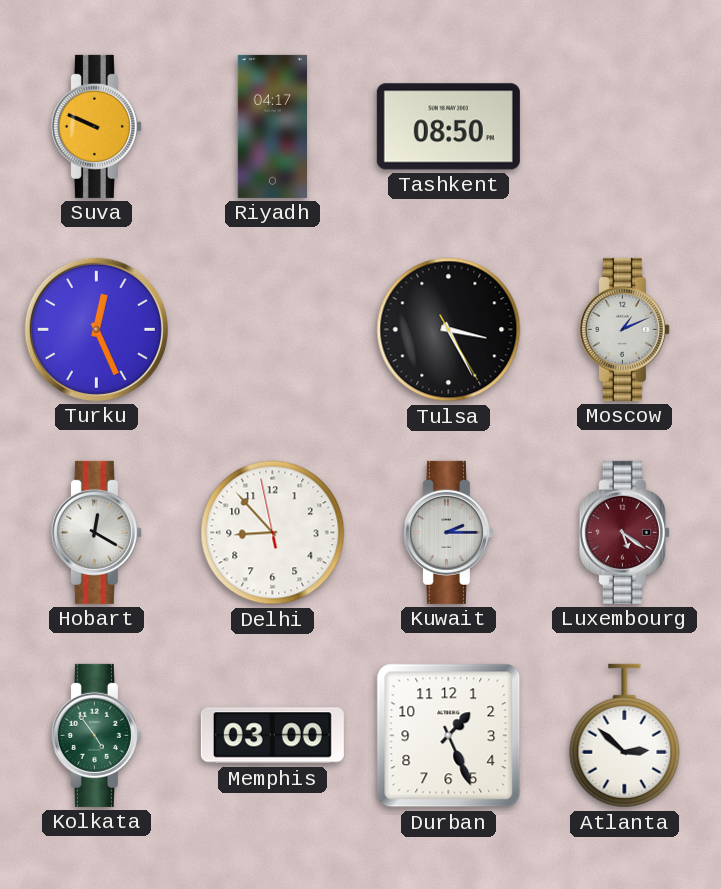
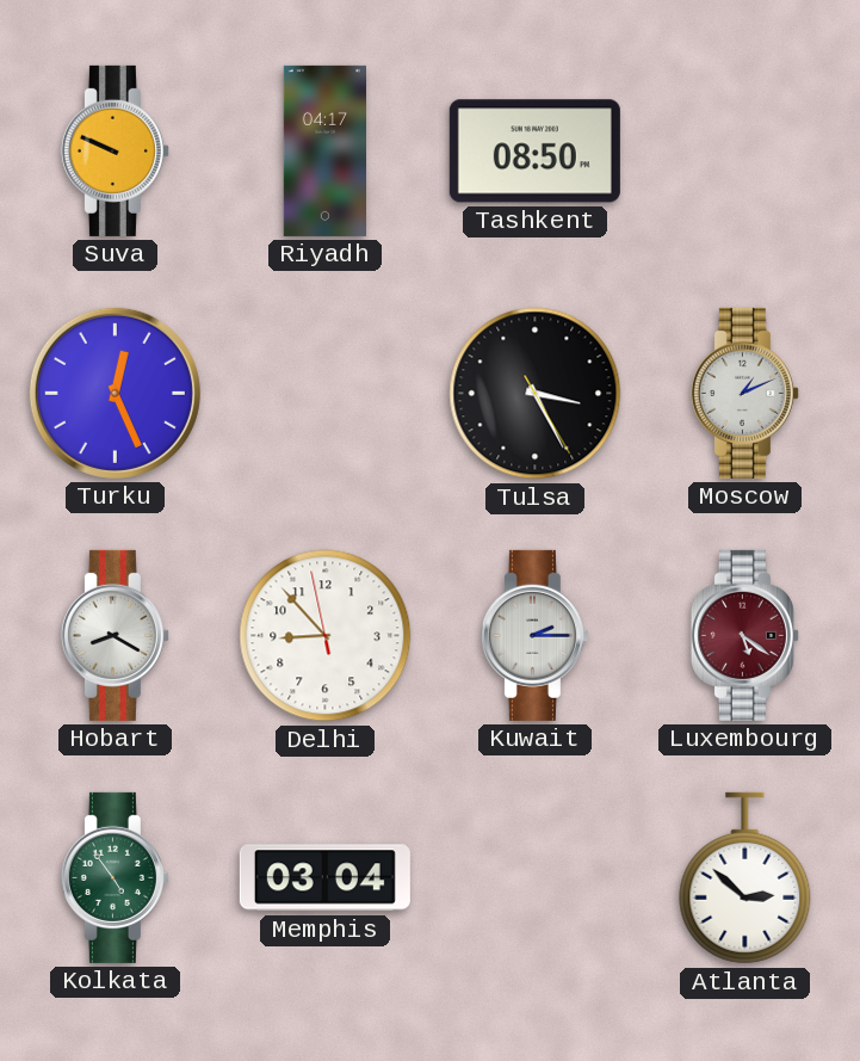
Hobart: 12:20 -> 8:20 (115, 635)
Memphis: 03:00 -> 03:04 (324, 878)
Durban: 1:26 -> none (449, 736)
